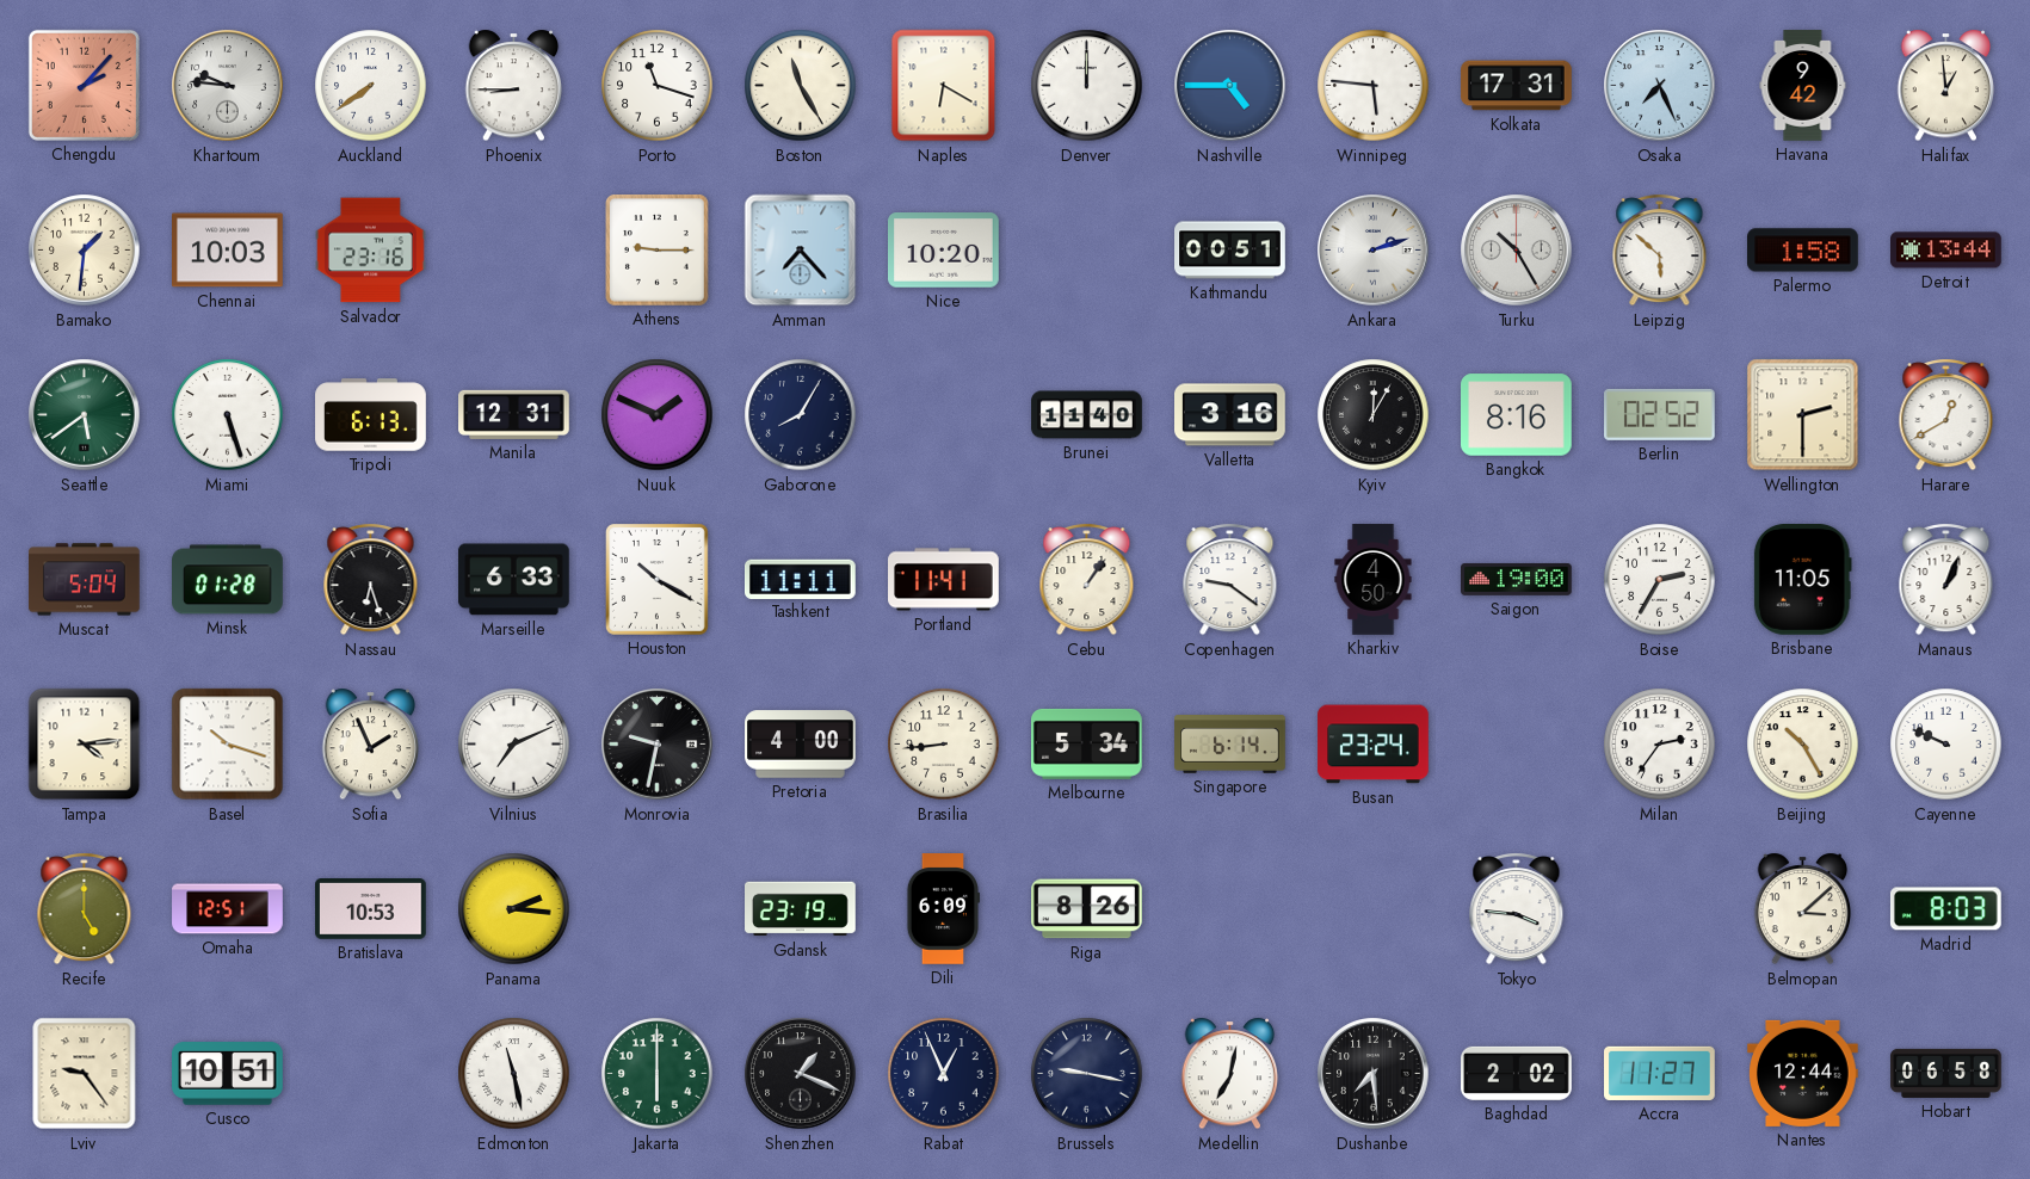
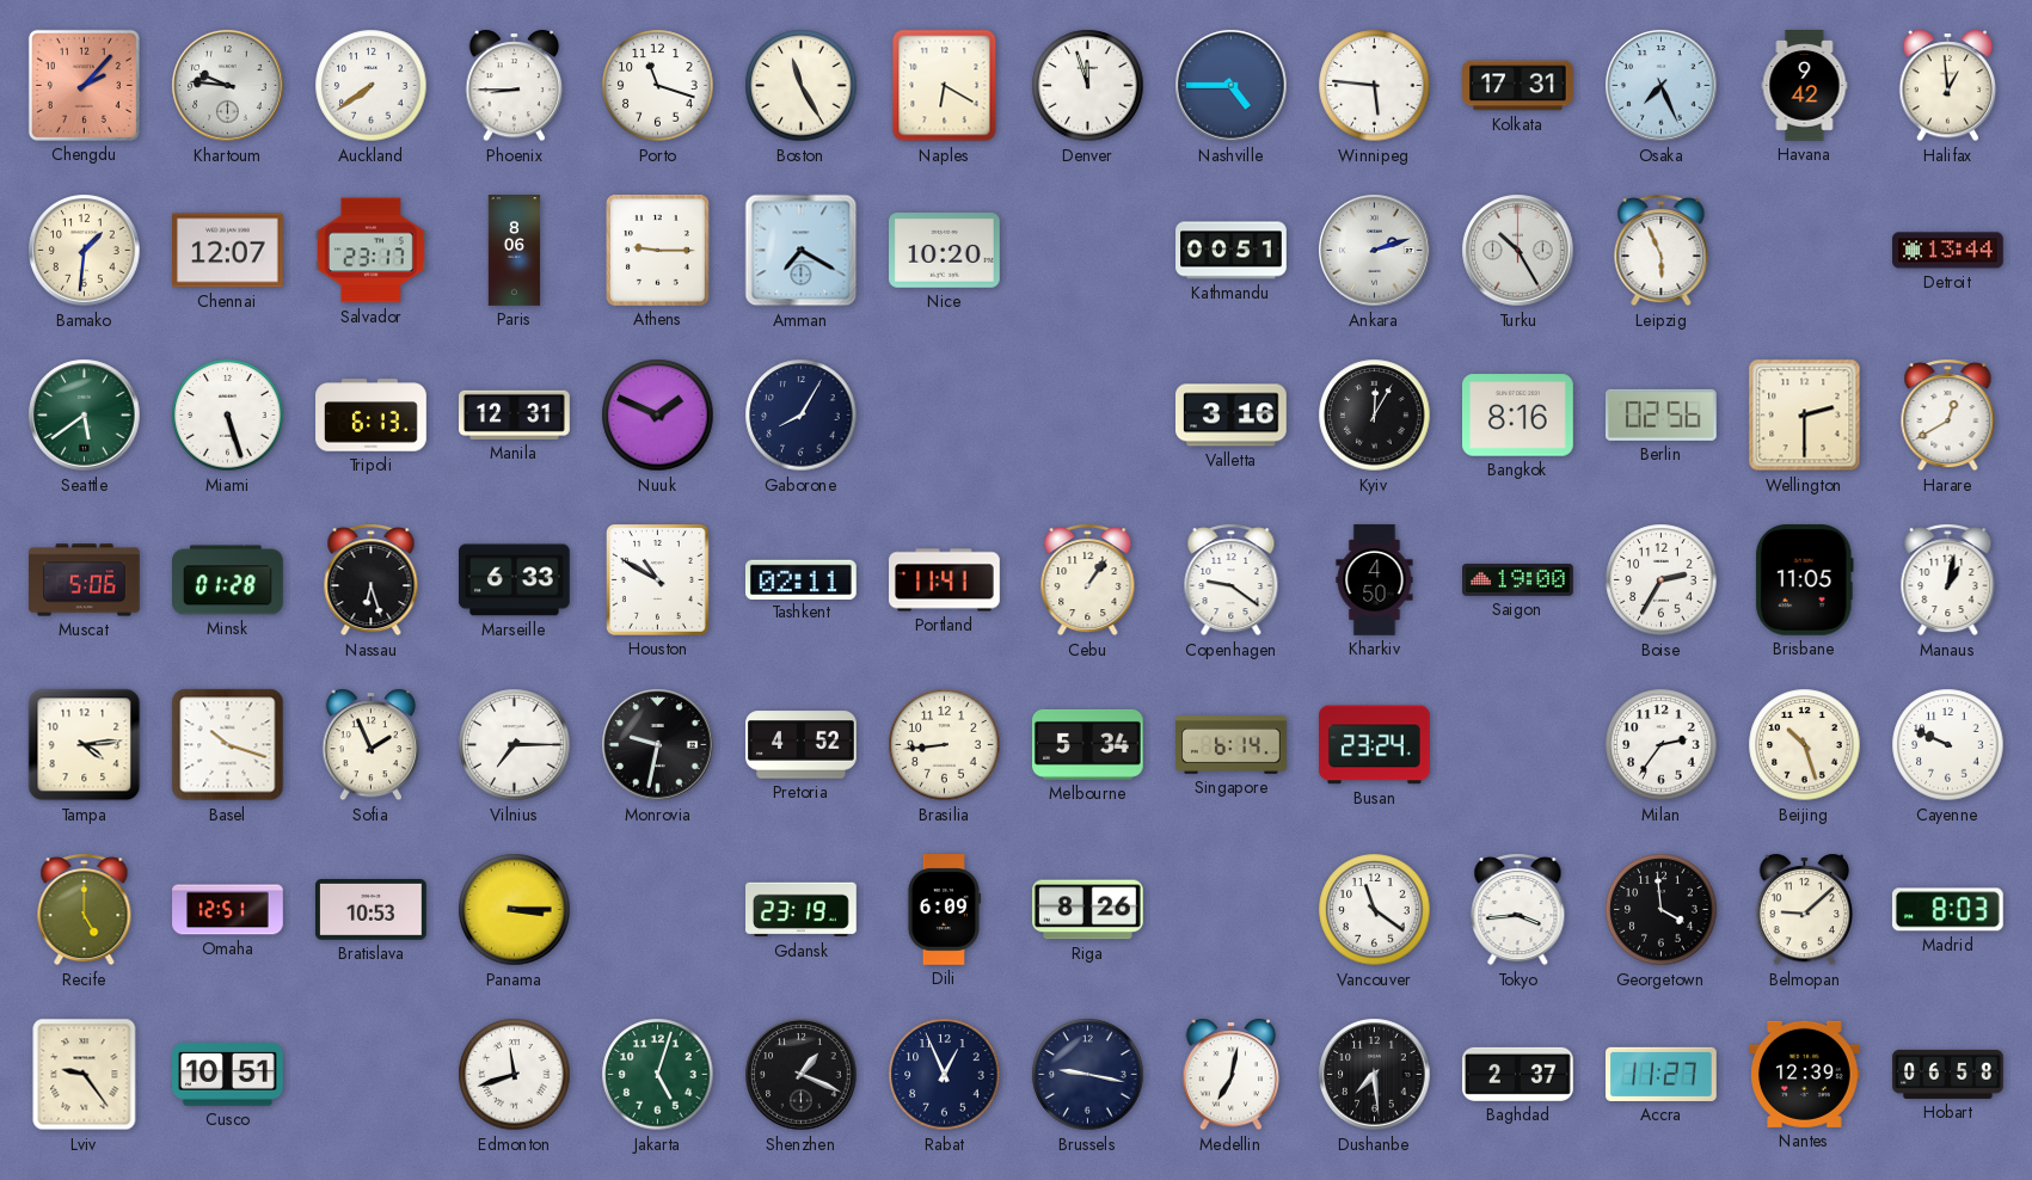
Denver: 12:00 -> 11:57 (1088, 86)
Chennai: 10:03 -> 12:07 (228, 251)
Salvador: 23:16 -> 23:17 (372, 251)
Paris: none -> 8:06 (515, 251)
Amman: 7:23 -> 7:20 (802, 251)
Leipzig: 5:52 -> 5:56 (1662, 251)
Palermo: 1:58 -> none (1803, 251)
Brunei: 11:40 -> none (1087, 415)
Berlin: 02:52 -> 02:56 (1662, 414)
Muscat: 5:04 -> 5:06 (85, 580)
Houston: 10:20 -> 10:50 (658, 580)
Tashkent: 11:11 -> 02:11 (802, 579)
Manaus: 1:04 -> 1:02 (1948, 580)
Vilnius: 7:11 -> 7:15 (515, 745)
Pretoria: 4:00 -> 4:52 (802, 745)
Beijing: 10:25 -> 10:27 (1805, 745)
Panama: 2:16 -> 3:15 (515, 910)
Vancouver: none -> 11:21 (1375, 910)
Tokyo: 3:46 -> 3:44 (1518, 910)
Georgetown: none -> 3:59 (1662, 910)
Belmopan: 3:08 -> 9:08 (1805, 910)
Edmonton: 11:28 -> 11:42 (515, 1075)
Jakarta: 6:00 -> 5:03 (658, 1075)
Baghdad: 2:02 -> 2:37 (1518, 1074)
Nantes: 12:44 -> 12:39 (1805, 1074)
